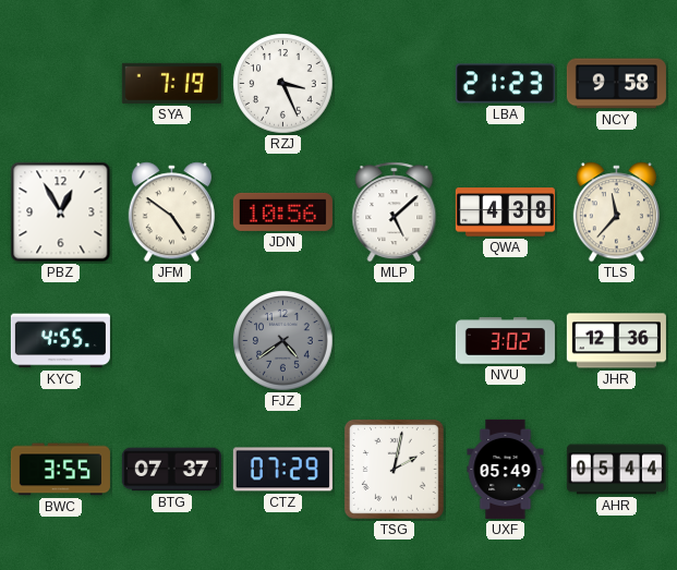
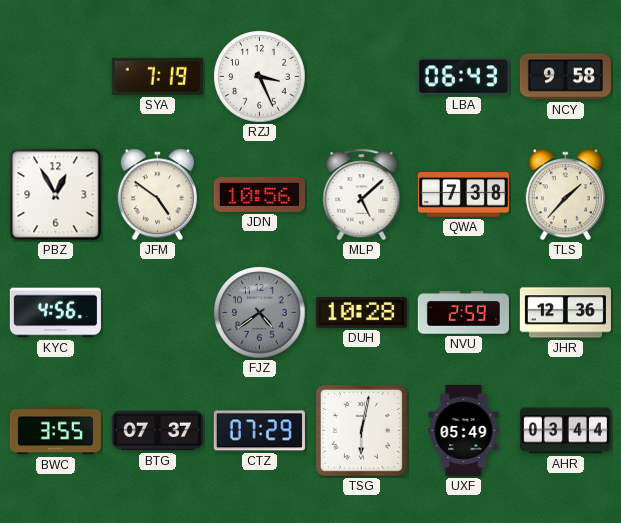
LBA: 21:23 -> 06:43 (463, 77)
QWA: 4:38 -> 7:38 (463, 195)
TLS: 11:37 -> 1:37 (565, 195)
KYC: 4:55 -> 4:56 (55, 313)
DUH: none -> 10:28 (361, 313)
NVU: 3:02 -> 2:59 (463, 313)
TSG: 2:02 -> 6:02 (361, 430)
AHR: 05:44 -> 03:44 (565, 431)
